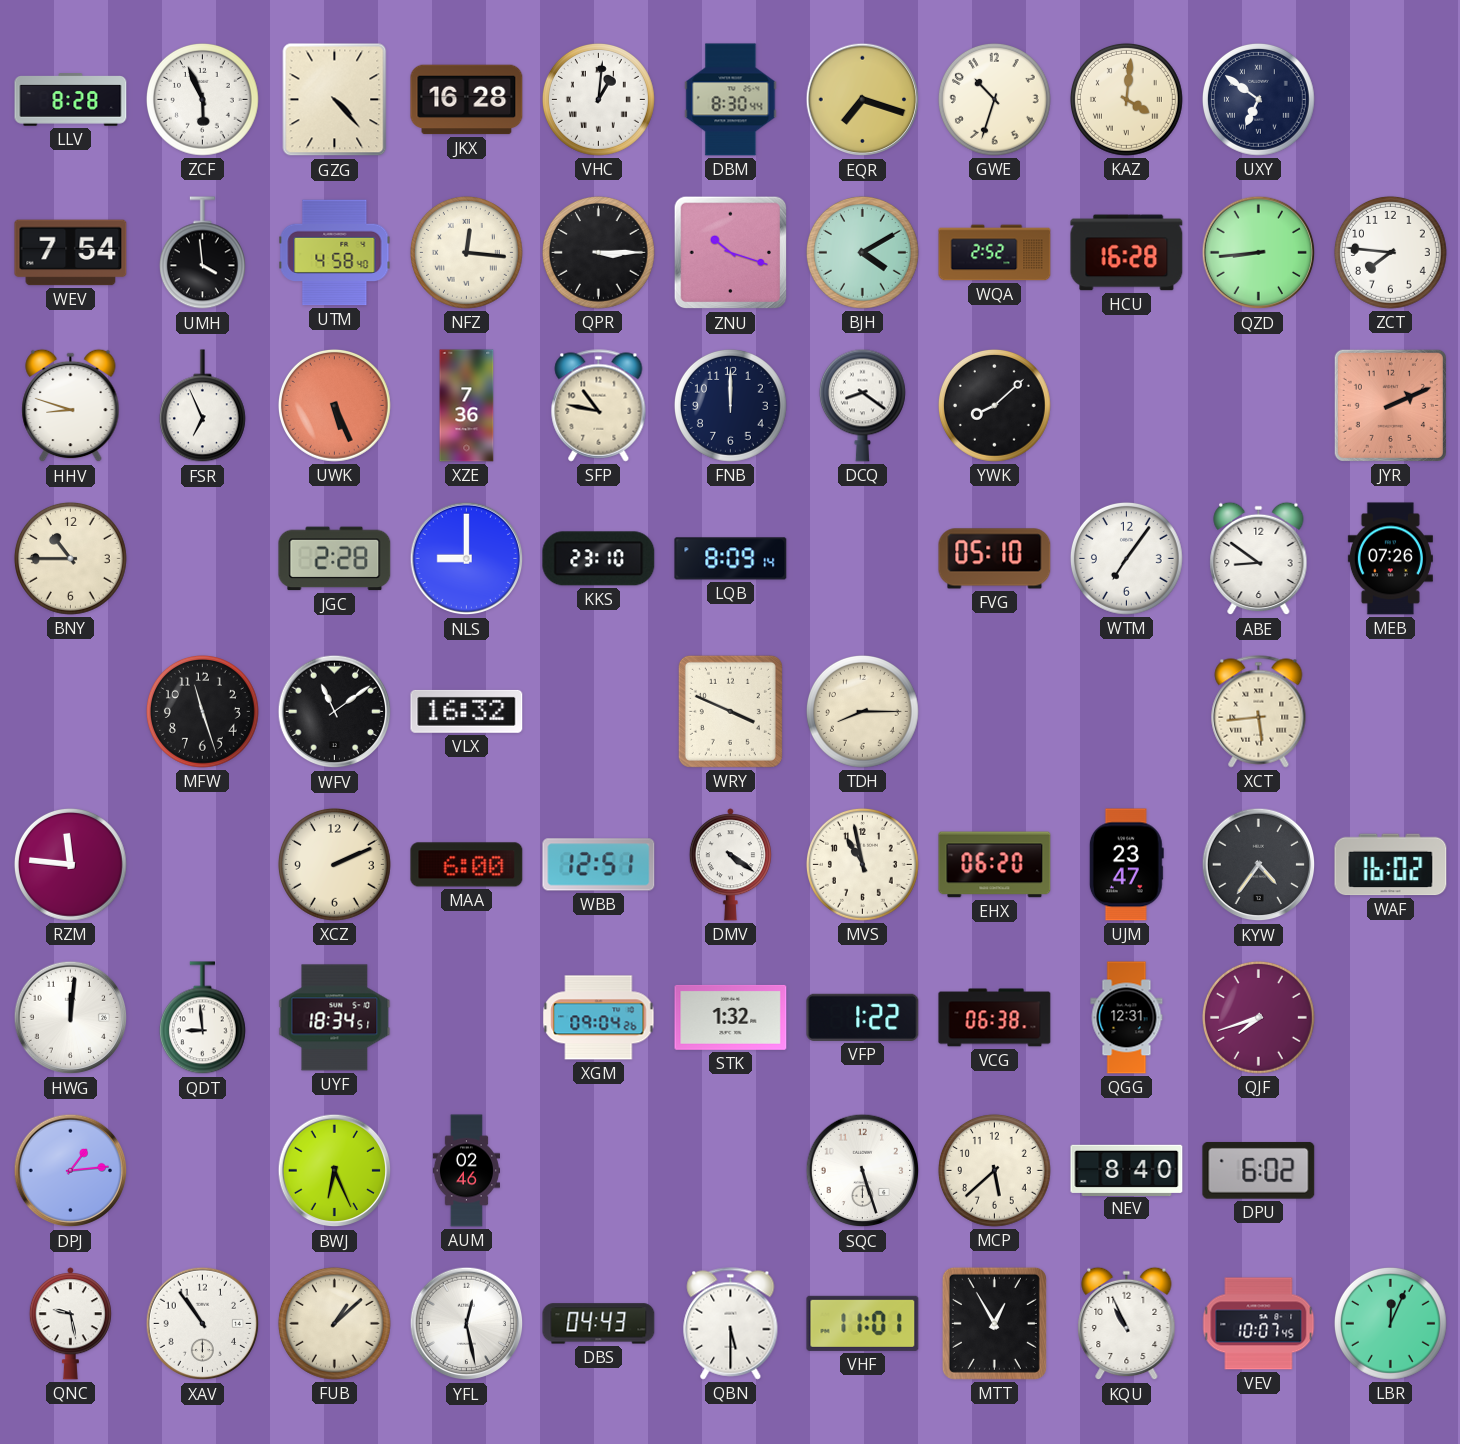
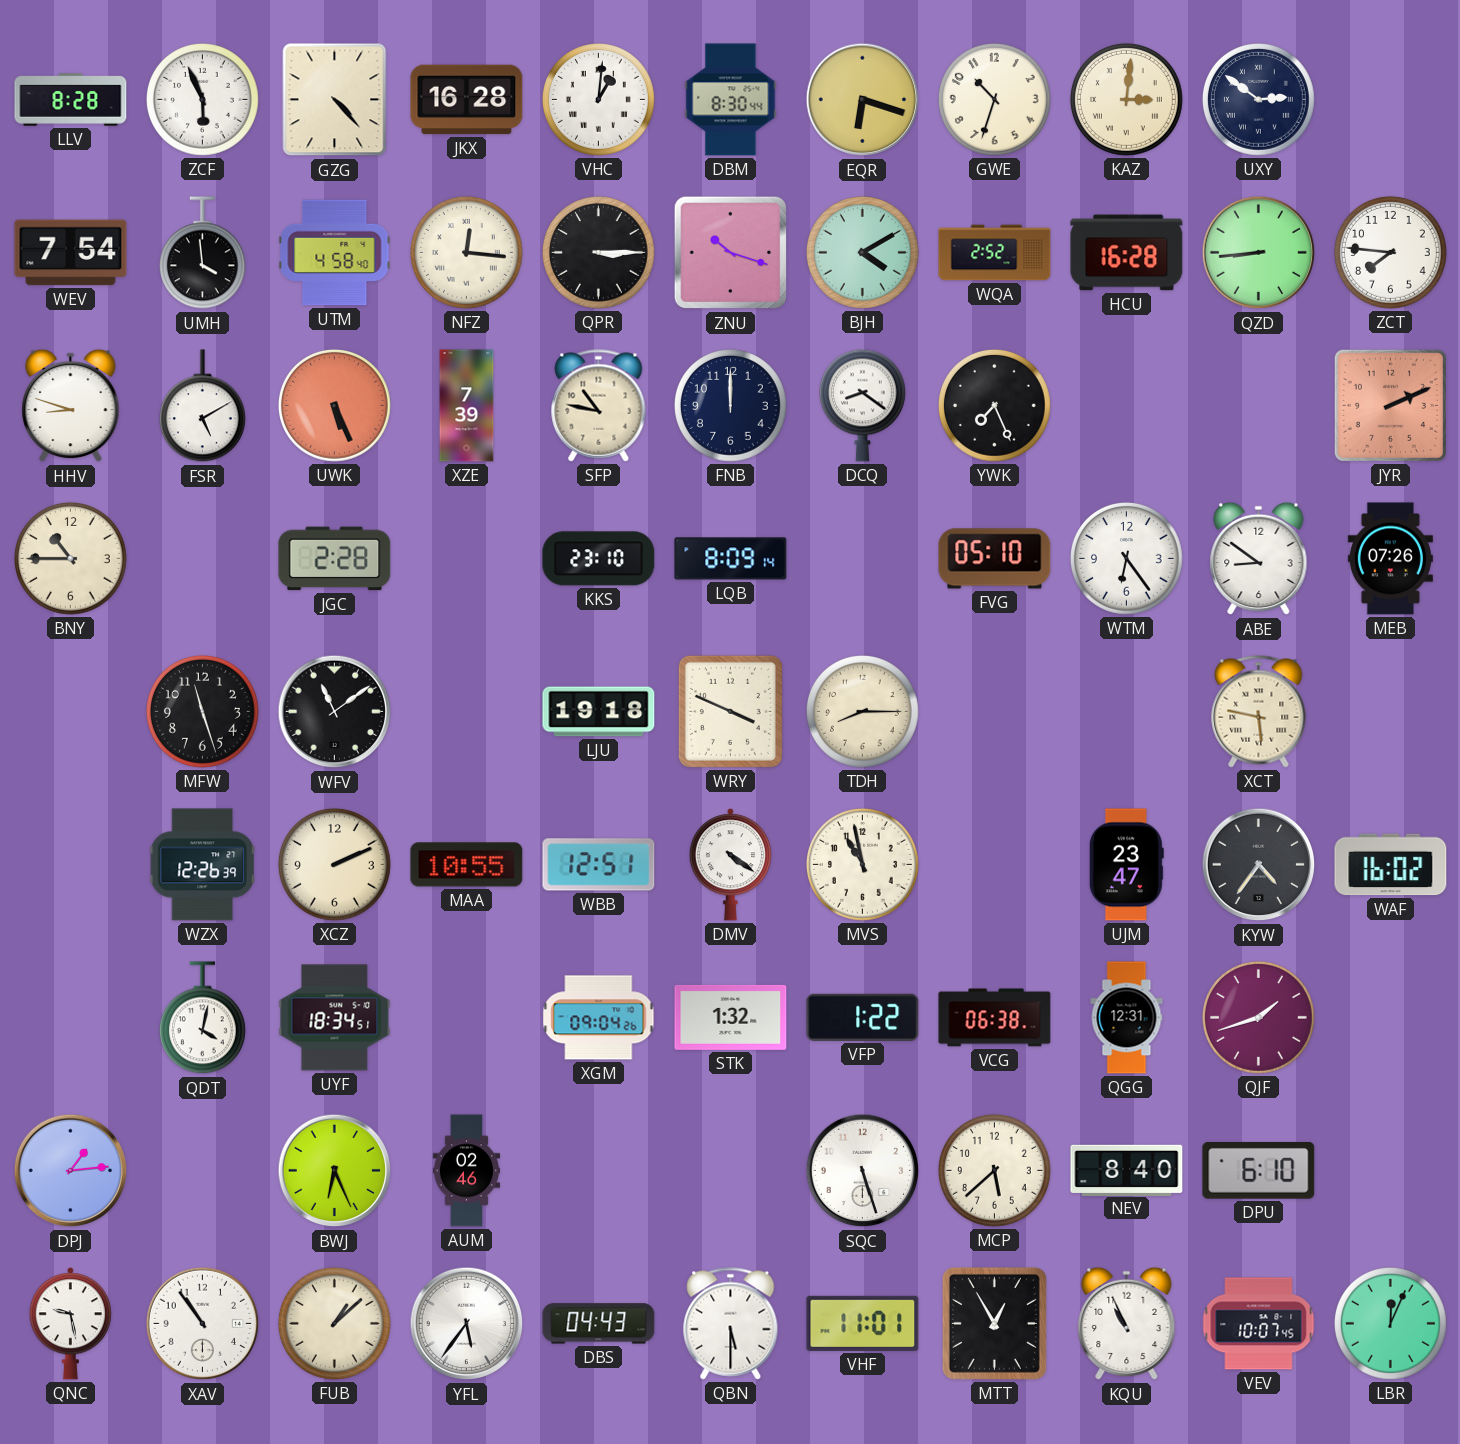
EQR: 7:18 -> 6:18 (863, 100)
KAZ: 4:01 -> 3:01 (1126, 99)
UXY: 6:51 -> 2:51 (1258, 99)
FSR: 6:56 -> 5:10 (202, 406)
XZE: 7:36 -> 7:39 (467, 406)
YWK: 8:08 -> 7:26 (994, 405)
NLS: 9:00 -> none (467, 559)
WTM: 7:06 -> 6:24 (1126, 558)
VLX: 16:32 -> none (467, 711)
LJU: none -> 19:18 (599, 712)
XCT: 5:44 -> 5:47 (1259, 712)
RZM: 11:46 -> none (70, 864)
WZX: none -> 12:26 (203, 865)
MAA: 6:00 -> 10:55 (467, 865)
EHX: 06:20 -> none (995, 865)
HWG: 12:01 -> none (71, 1018)
QDT: 8:59 -> 4:02 (202, 1018)
QJF: 7:42 -> 1:42 (1258, 1017)
DPU: 6:02 -> 6:10 (1259, 1171)
YFL: 12:28 -> 5:36 (467, 1324)
